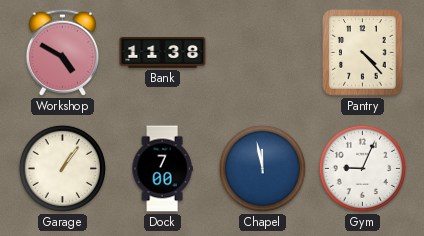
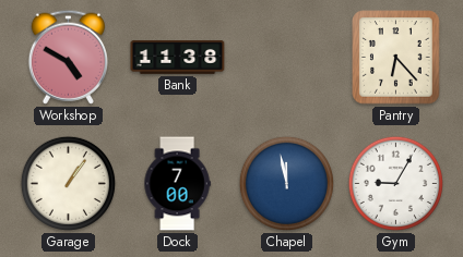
Pantry: 4:23 -> 6:23 (396, 58)
Gym: 9:04 -> 9:05 (395, 183)
